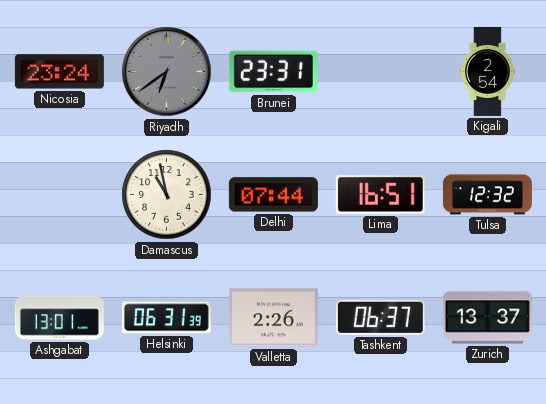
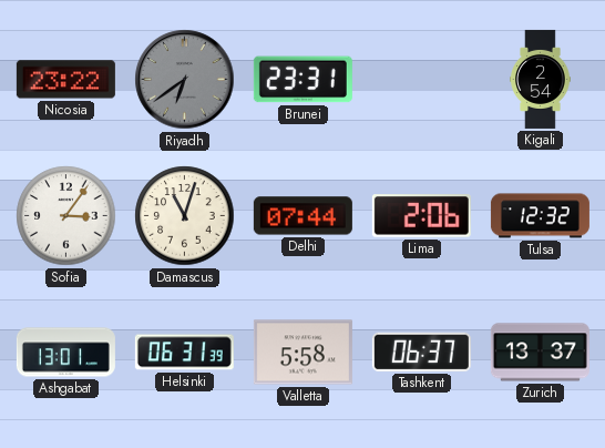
Nicosia: 23:24 -> 23:22 (65, 80)
Sofia: none -> 3:06 (66, 216)
Damascus: 10:58 -> 11:03 (185, 216)
Lima: 16:51 -> 2:06 (421, 216)
Valletta: 2:26 -> 5:58 (302, 353)
